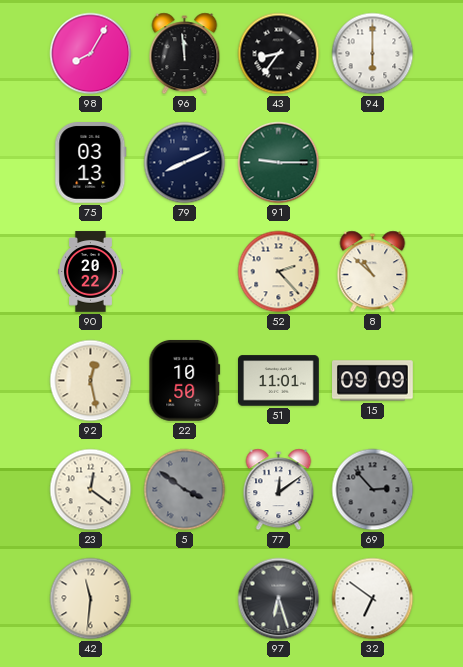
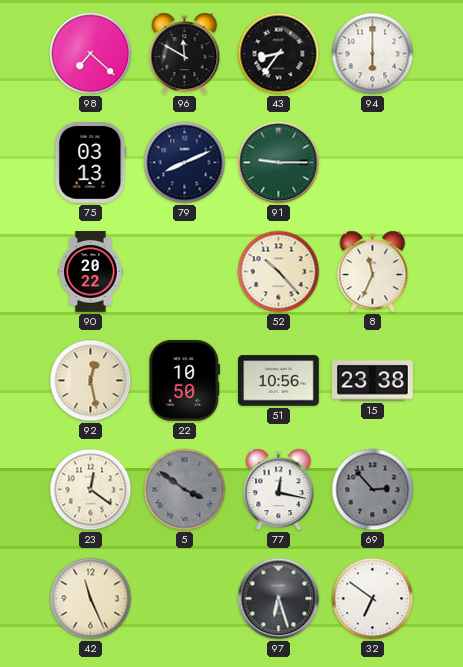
98: 8:05 -> 7:22 (91, 54)
96: 11:59 -> 11:50 (185, 54)
52: 2:23 -> 10:23 (279, 272)
8: 10:52 -> 11:34 (373, 272)
51: 11:01 -> 10:56 (279, 381)
15: 09:09 -> 23:38 (373, 381)
77: 12:09 -> 12:17 (279, 490)
42: 11:31 -> 11:26 (91, 599)
